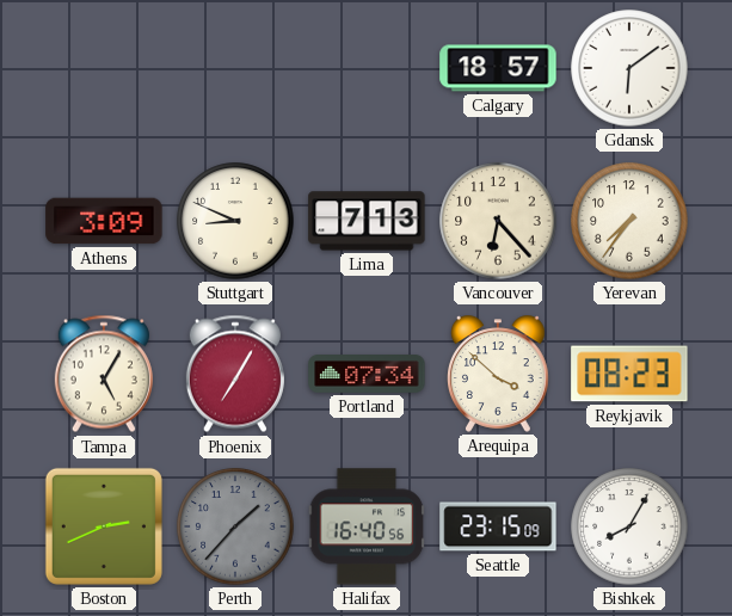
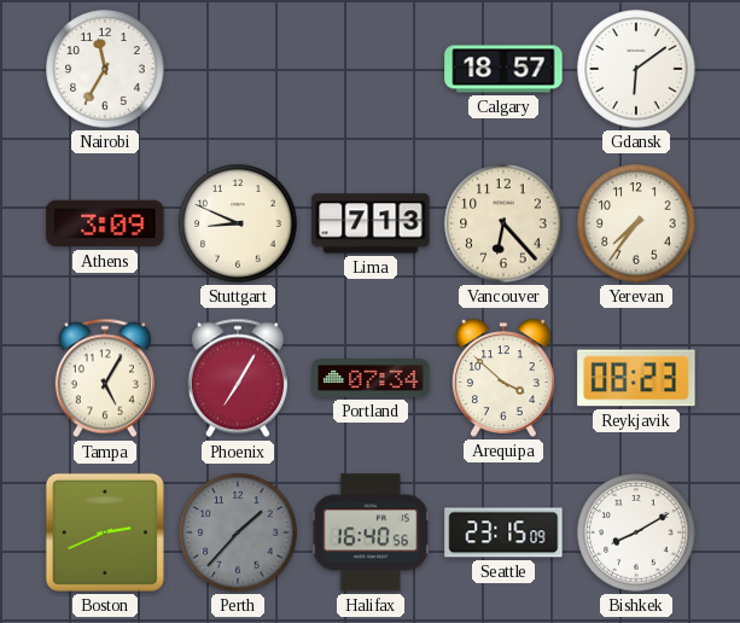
Nairobi: none -> 11:35 (105, 69)
Bishkek: 8:05 -> 8:10 (636, 532)
